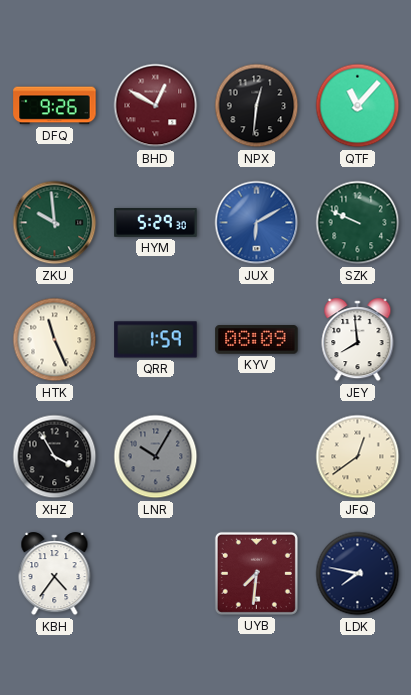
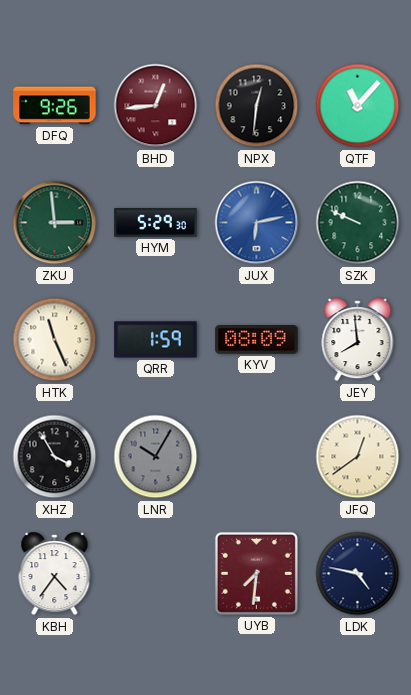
BHD: 12:50 -> 12:44 (156, 106)
ZKU: 9:59 -> 2:59 (55, 223)
JUX: 6:10 -> 6:13 (257, 223)
LDK: 7:47 -> 4:47 (358, 574)
